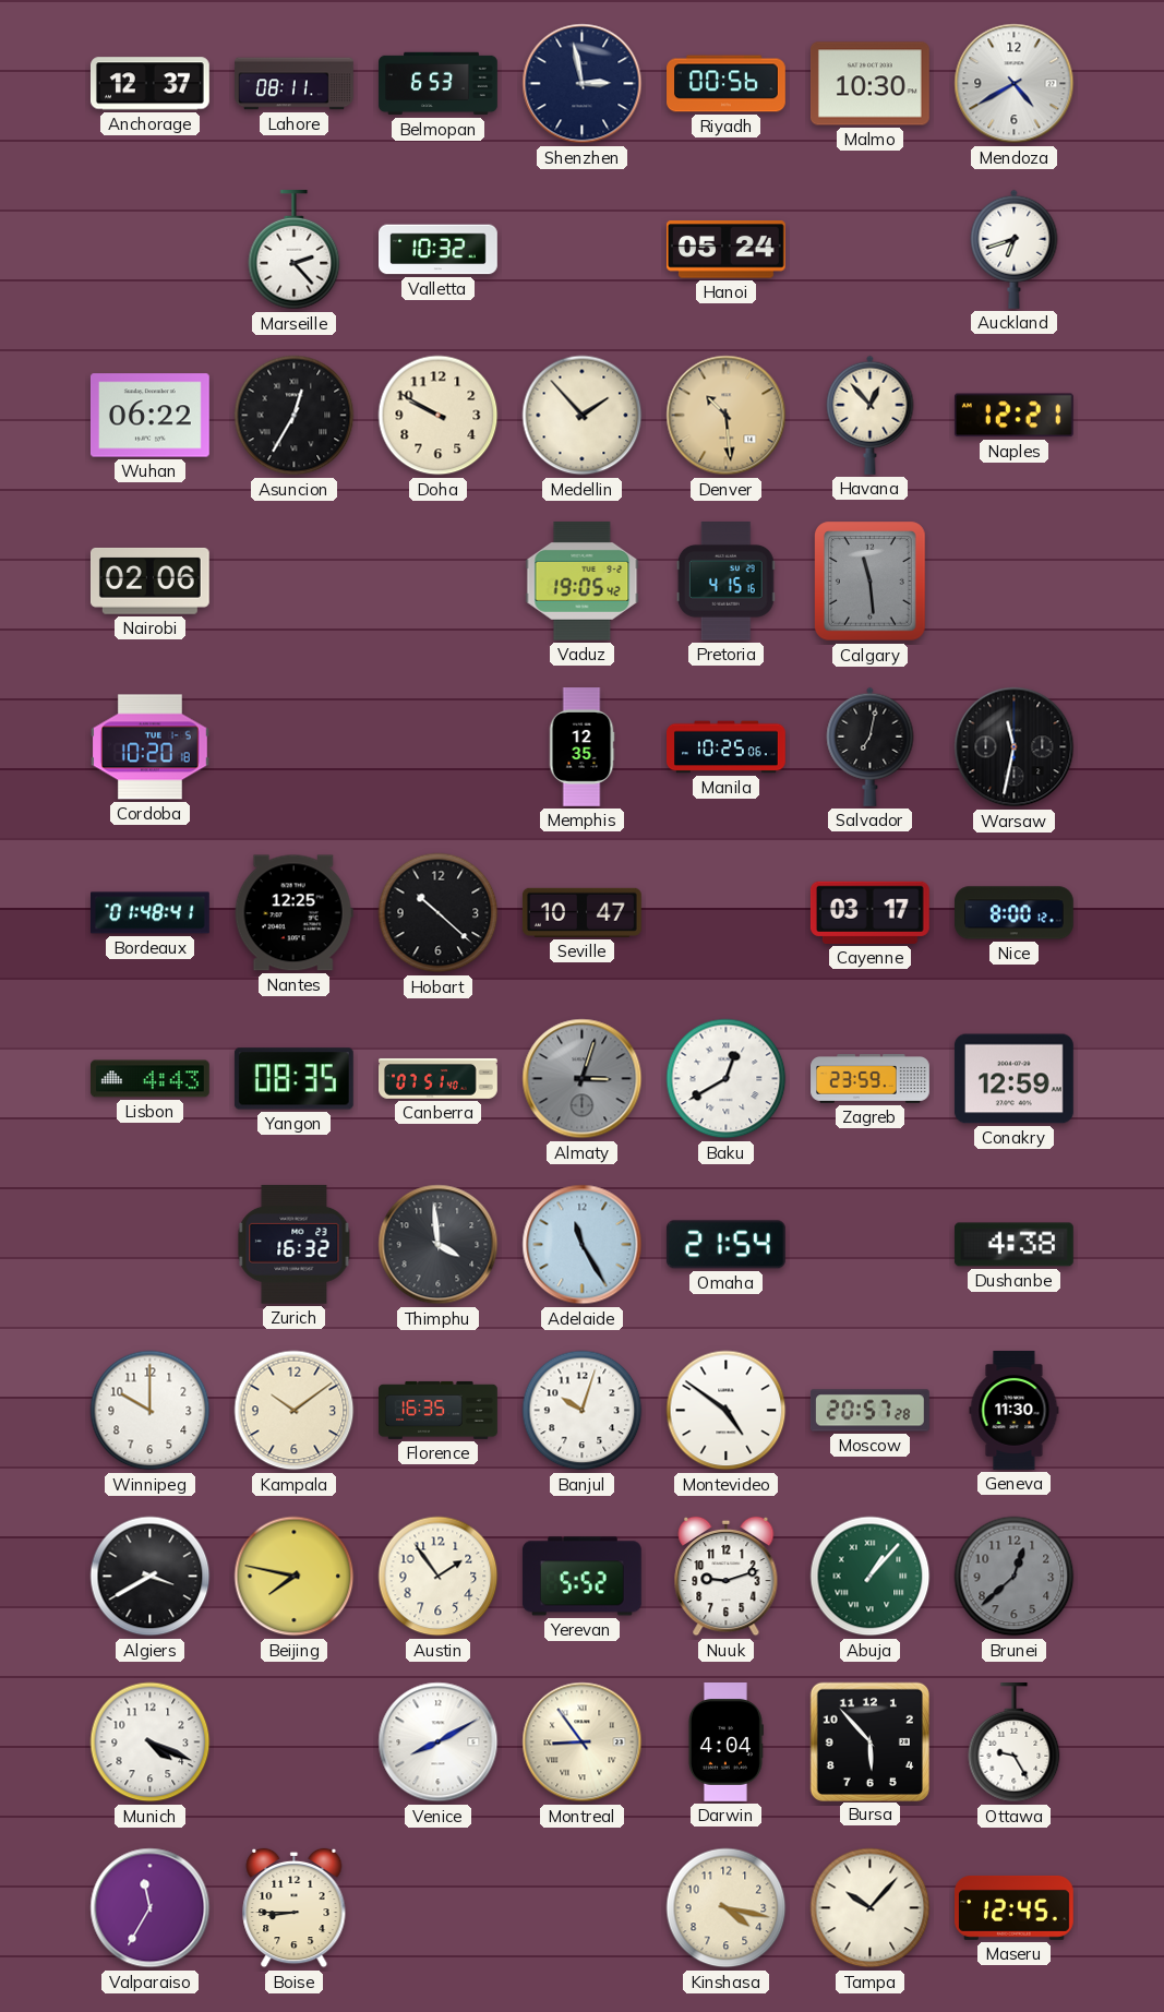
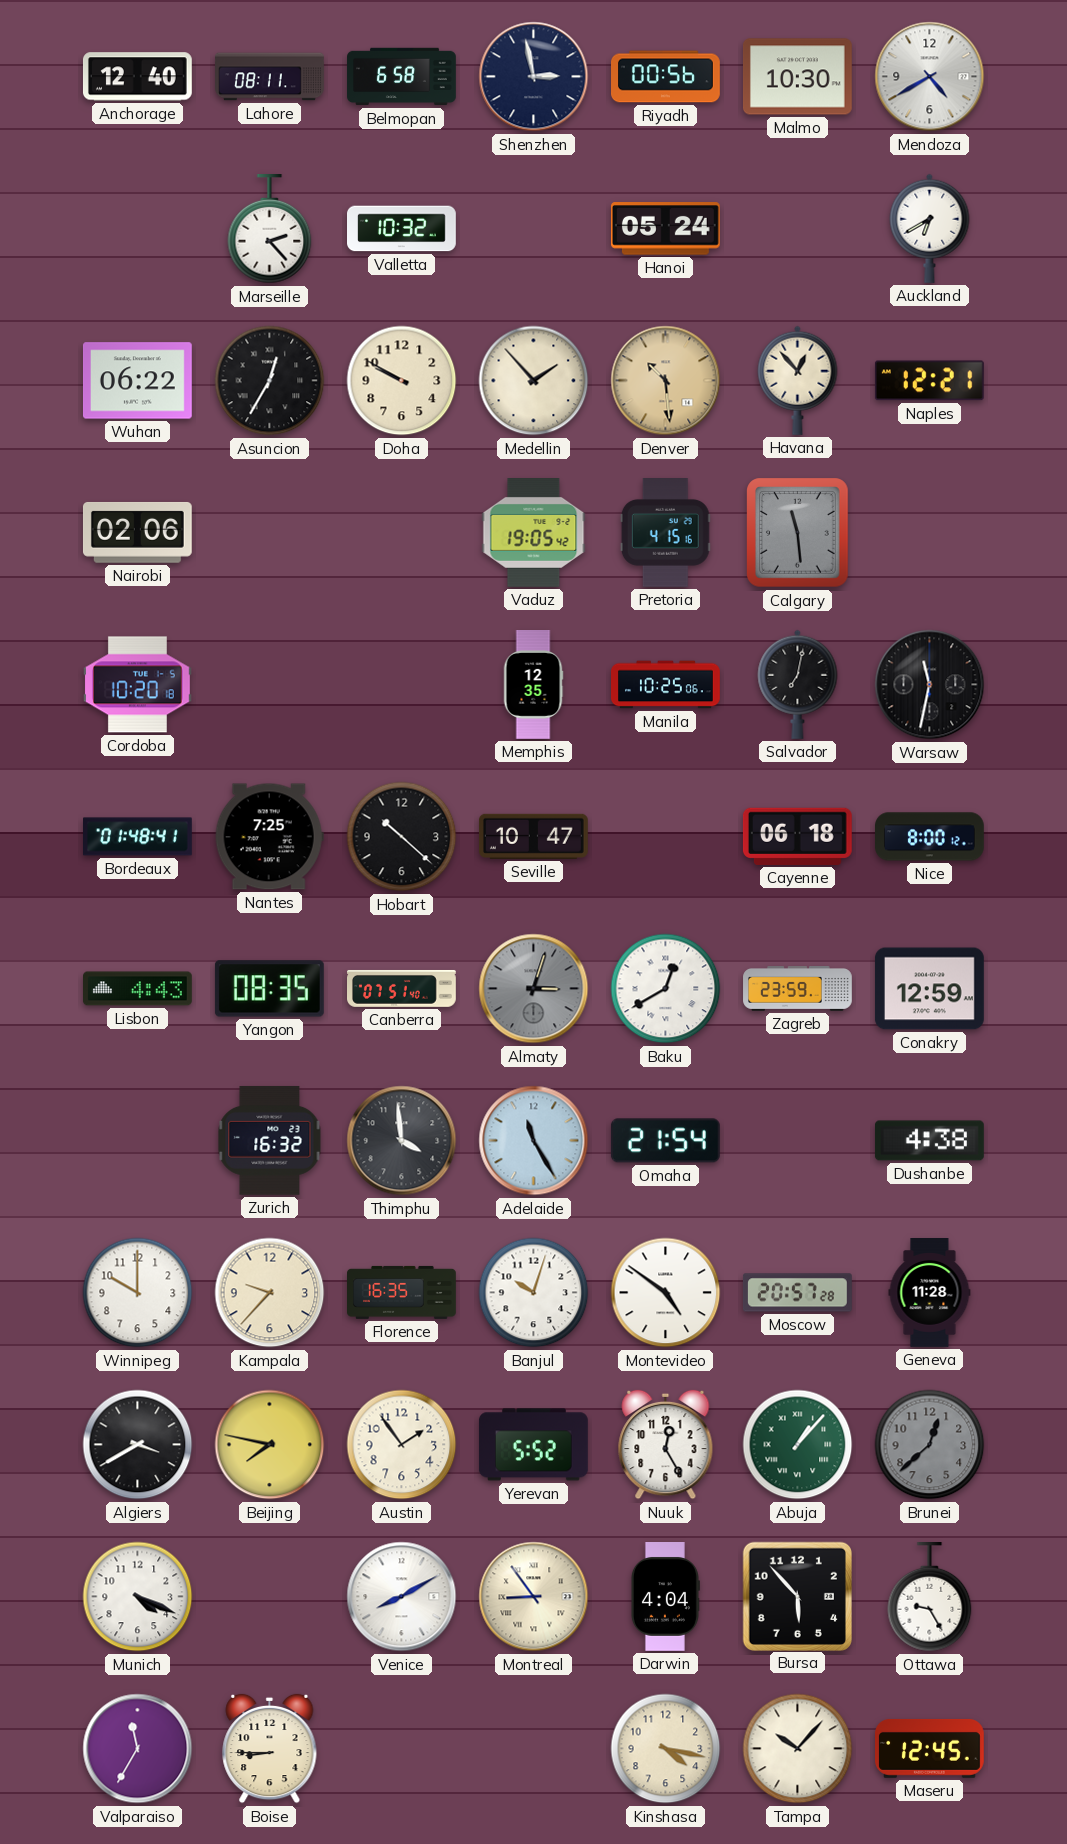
Anchorage: 12:37 -> 12:40 (137, 77)
Belmopan: 6:53 -> 6:58 (402, 77)
Auckland: 6:42 -> 6:40 (930, 228)
Nantes: 12:25 -> 7:25 (269, 837)
Cayenne: 03:17 -> 06:18 (797, 836)
Kampala: 10:09 -> 9:37 (270, 1293)
Geneva: 11:30 -> 11:28 (930, 1293)
Nuuk: 9:12 -> 12:25 (666, 1445)
